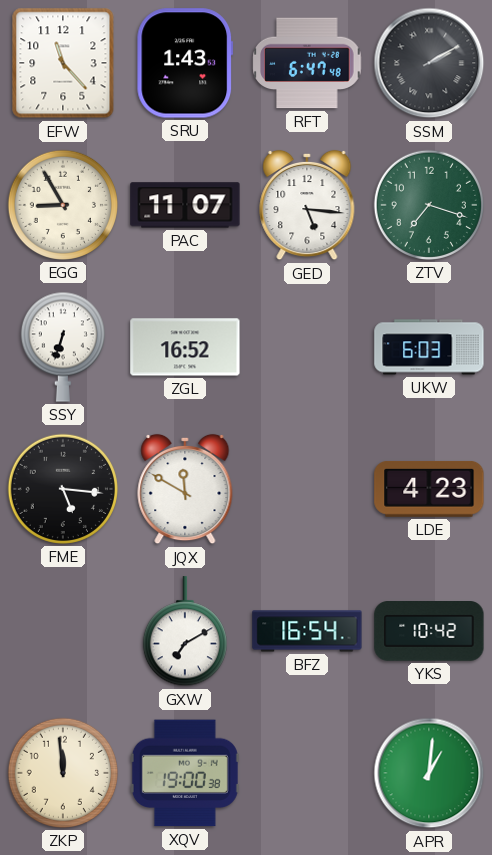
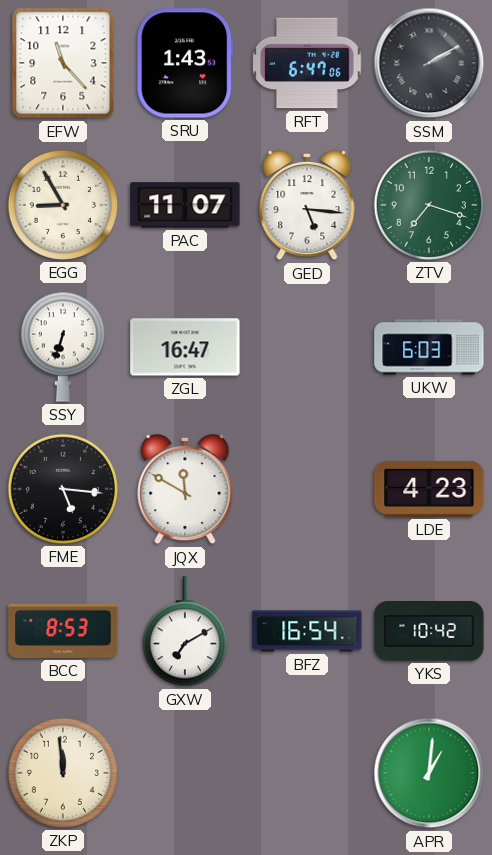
RFT: 6:47:48 -> 6:47:06 (307, 63)
ZGL: 16:52 -> 16:47 (185, 347)
BCC: none -> 8:53 (63, 631)
XQV: 19:00 -> none (185, 773)
